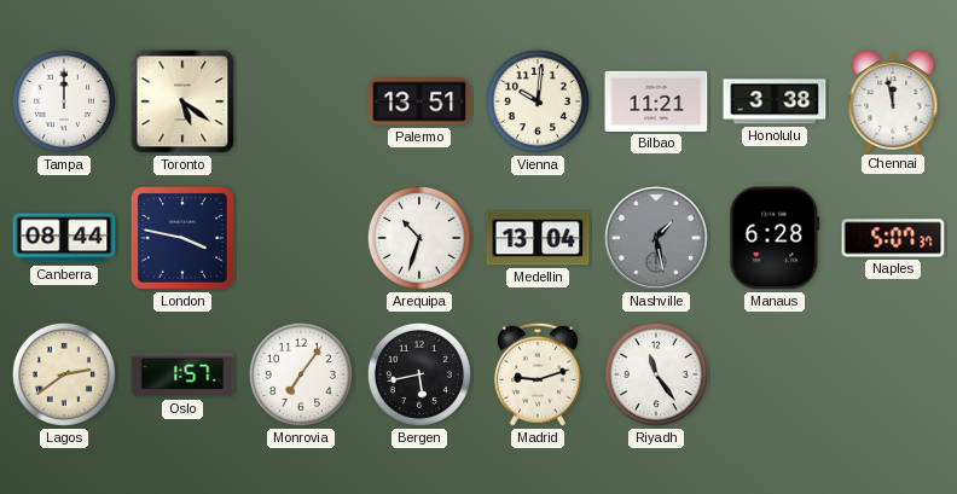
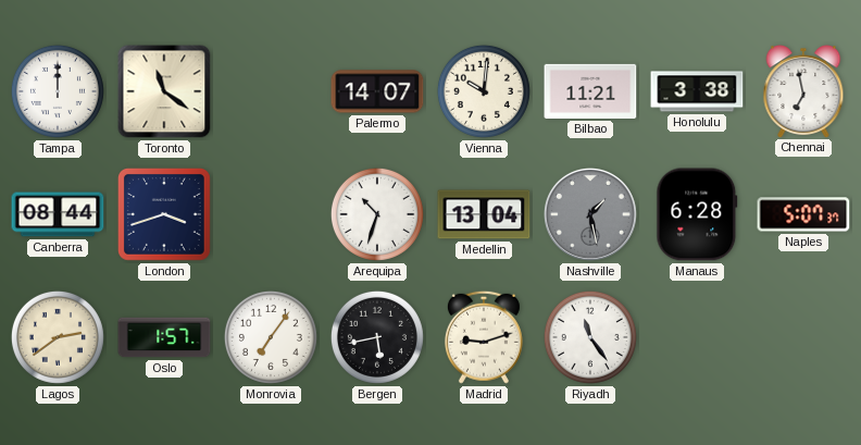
Toronto: 5:21 -> 11:21 (164, 91)
Palermo: 13:51 -> 14:07 (377, 91)
Chennai: 11:58 -> 6:58 (803, 91)
London: 3:47 -> 3:42 (164, 214)
